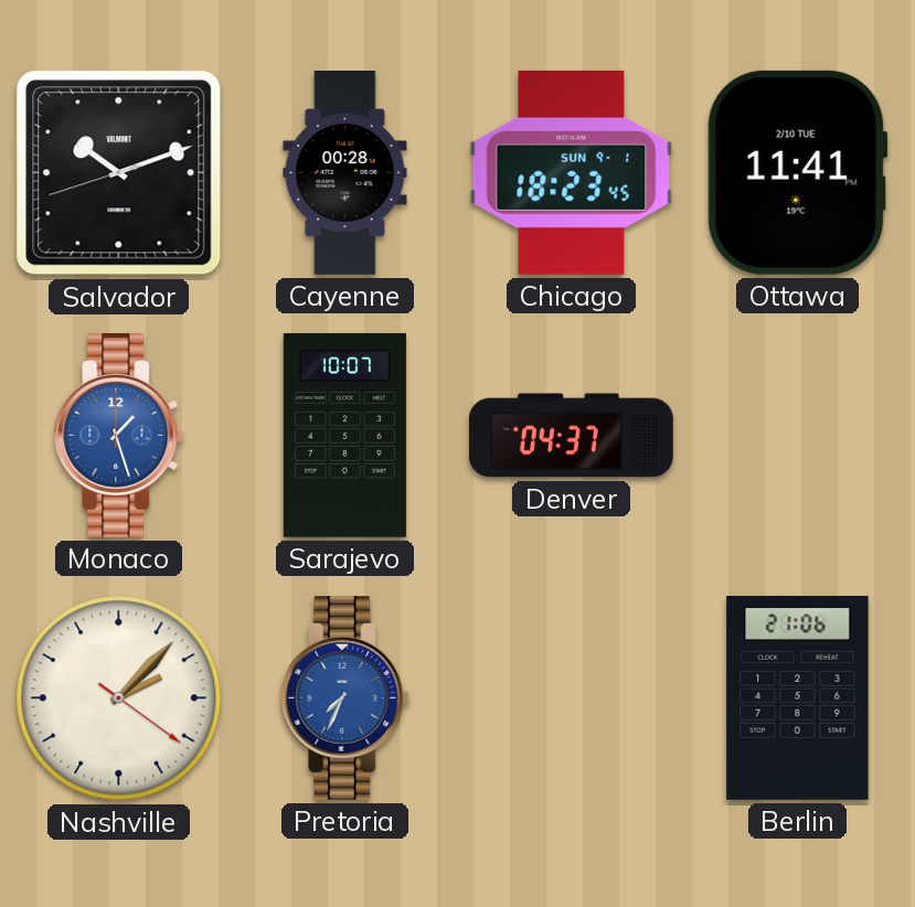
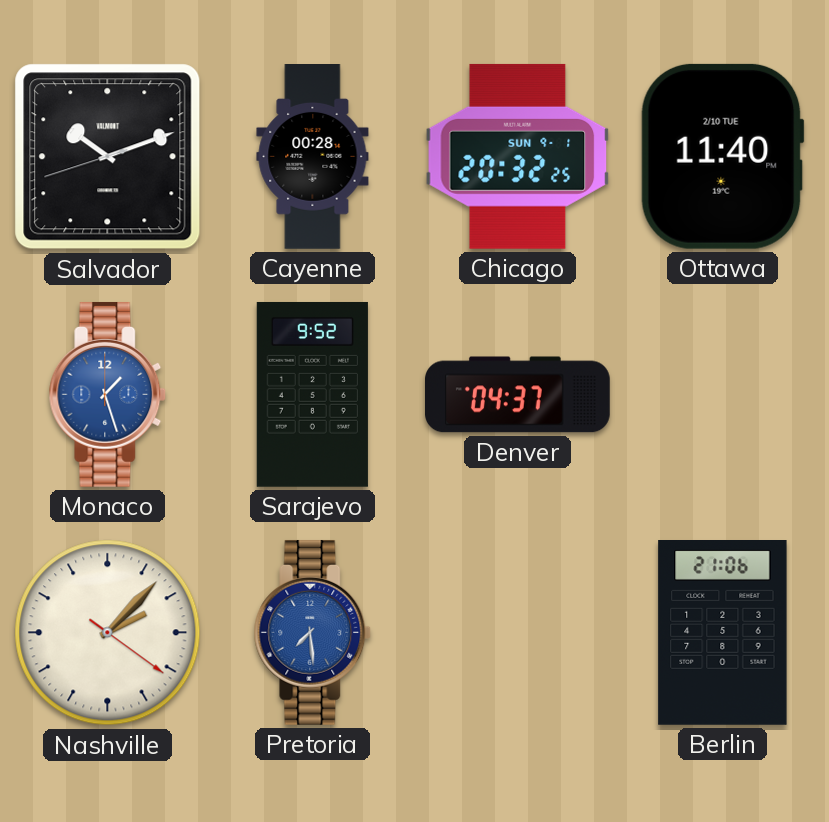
Chicago: 18:23 -> 20:32 (518, 156)
Ottawa: 11:41 -> 11:40 (722, 156)
Sarajevo: 10:07 -> 9:52 (312, 394)
Pretoria: 7:34 -> 7:29 (313, 632)
